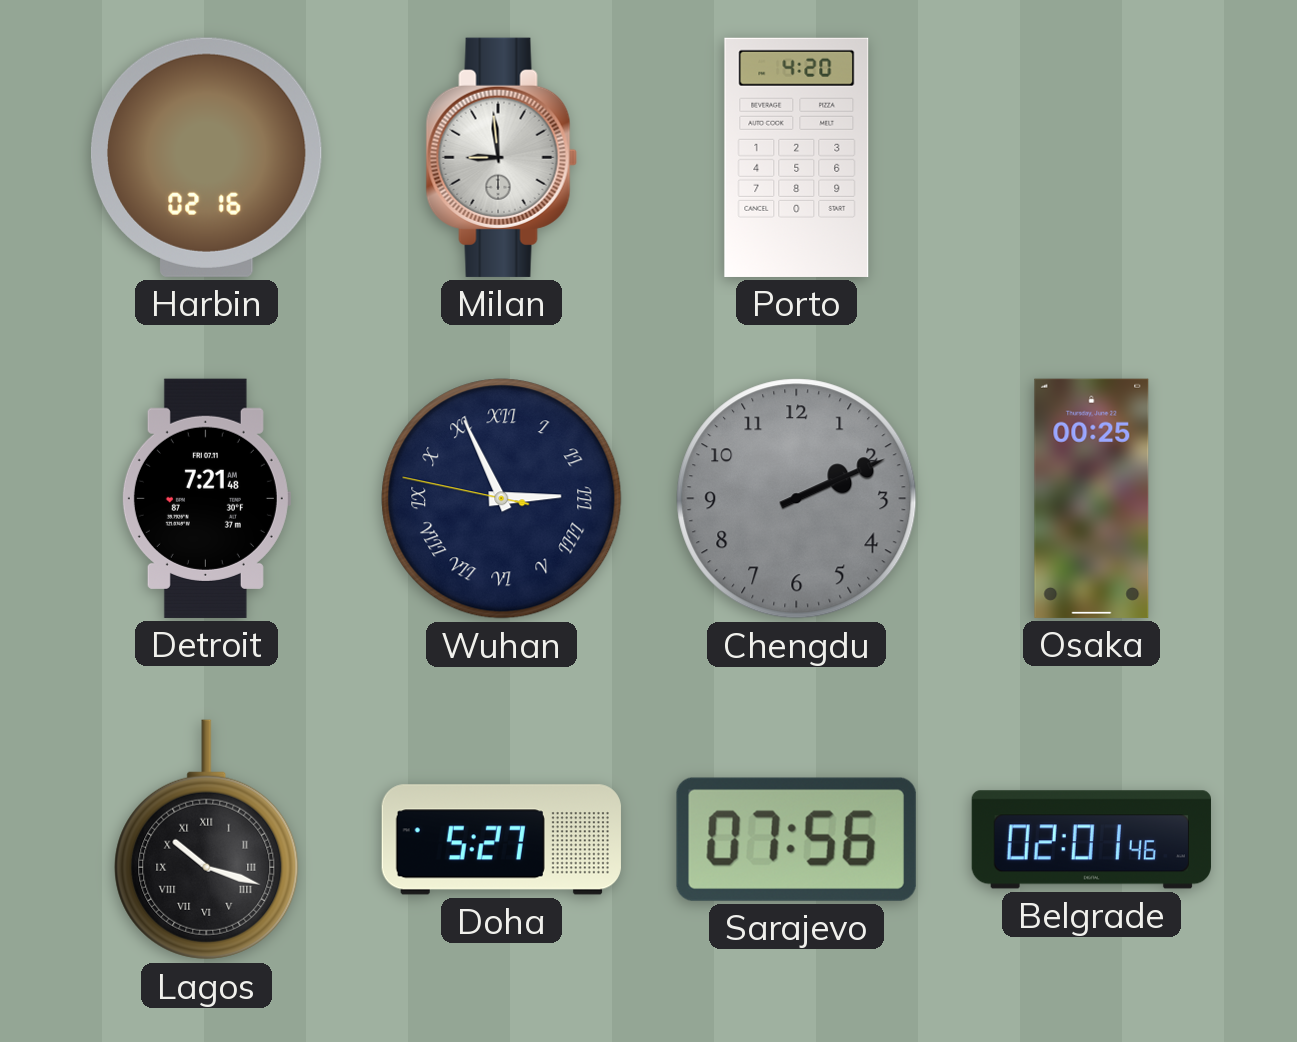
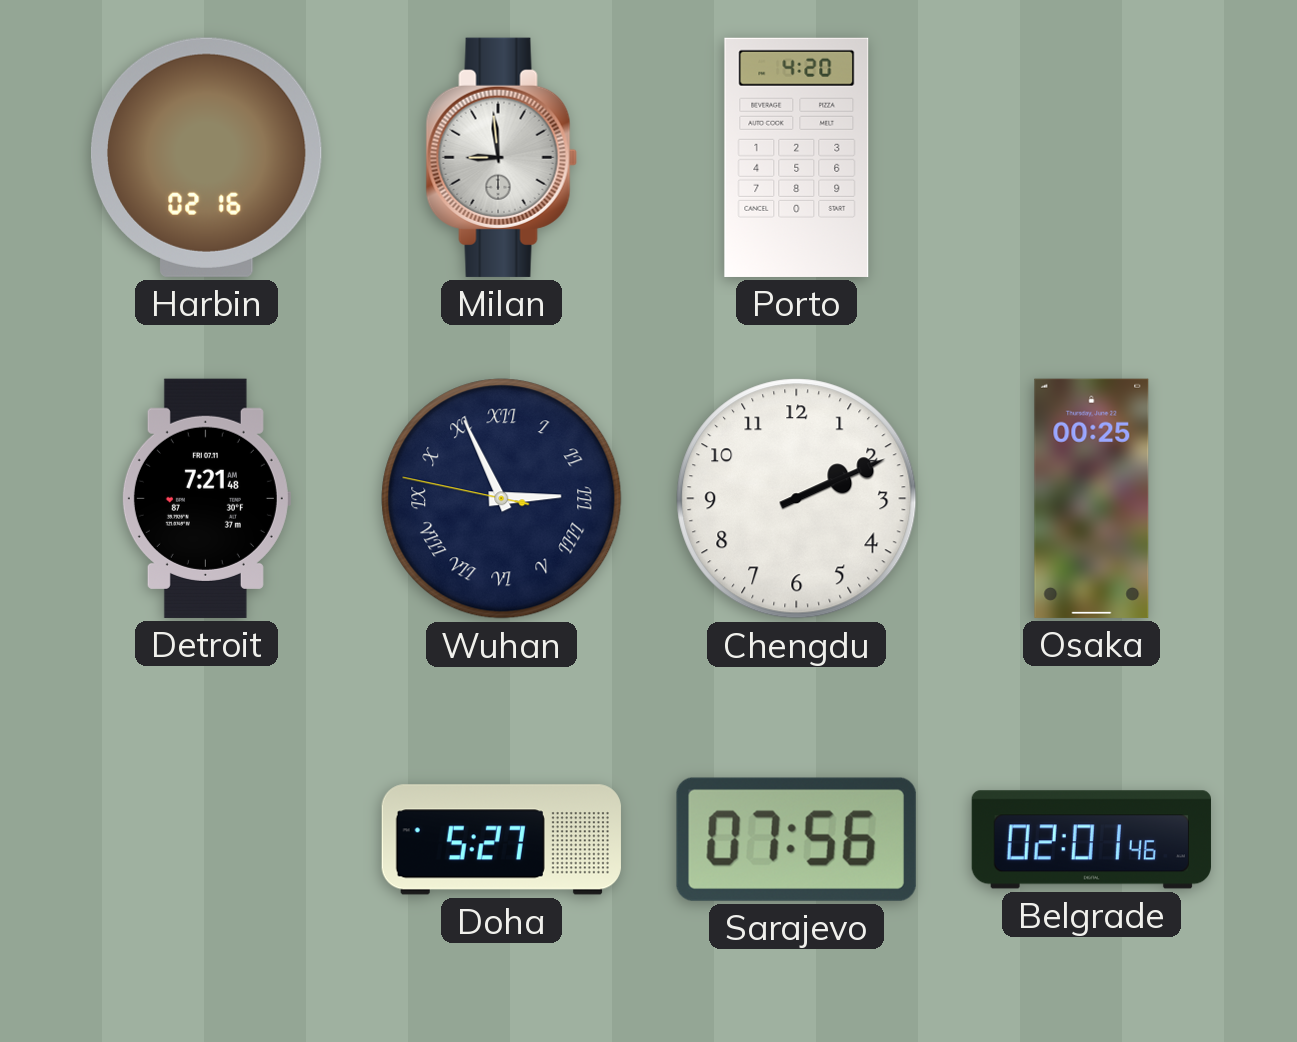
Chengdu dial: grey -> white (797, 499)
Lagos: 10:18 -> none (207, 840)
